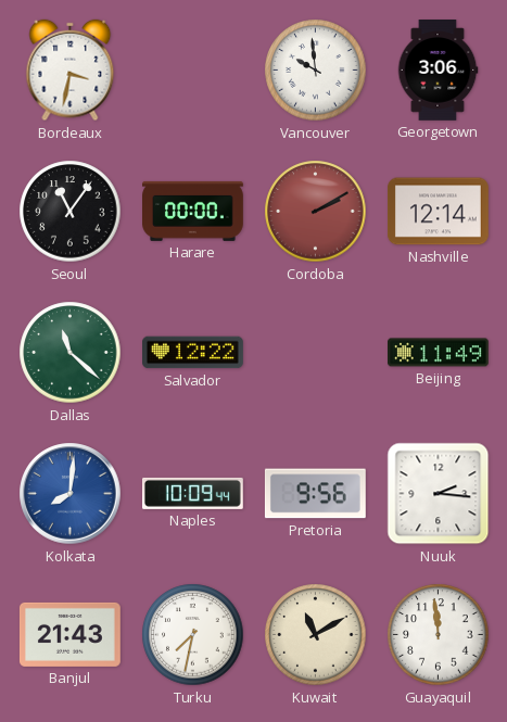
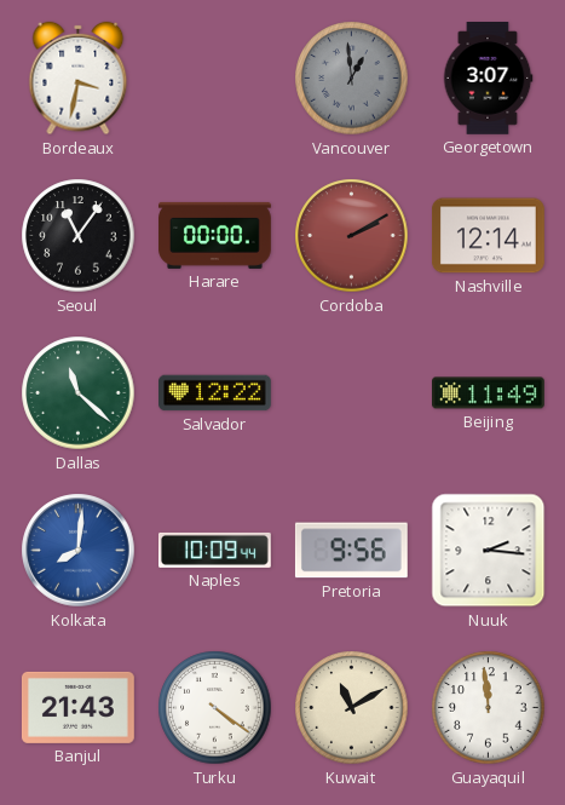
Vancouver: 9:59 -> 12:59 (352, 79)
Vancouver dial: white -> grey (352, 79)
Georgetown: 3:06 -> 3:07 (488, 79)
Turku: 7:32 -> 4:21 (215, 708)
